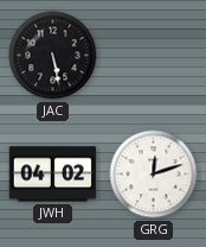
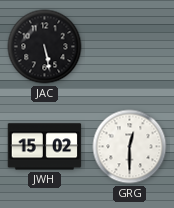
JWH: 04:02 -> 15:02 (45, 147)
GRG: 12:12 -> 12:30 (130, 147)
